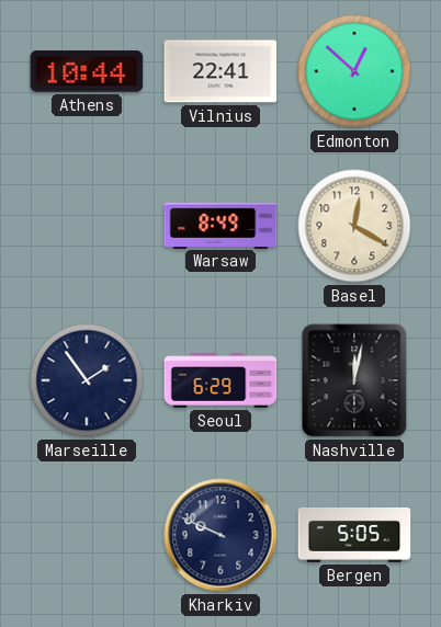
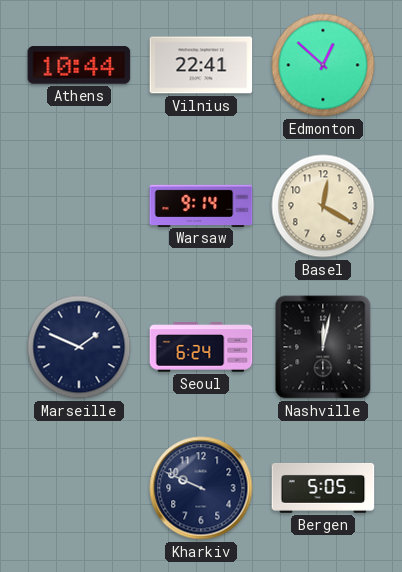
Warsaw: 8:49 -> 9:14 (201, 205)
Marseille: 1:54 -> 1:49 (79, 347)
Seoul: 6:29 -> 6:24 (201, 347)
